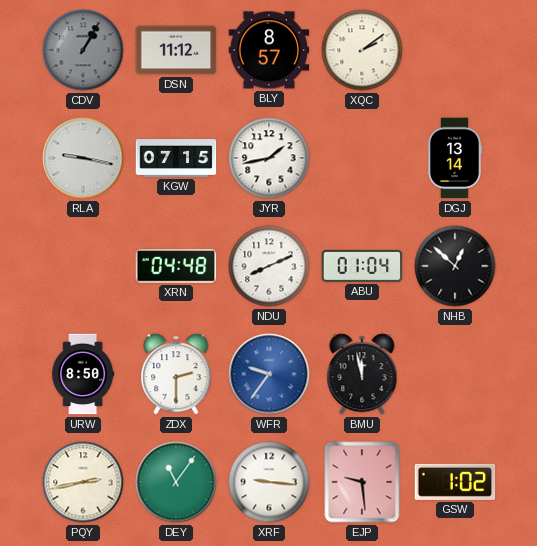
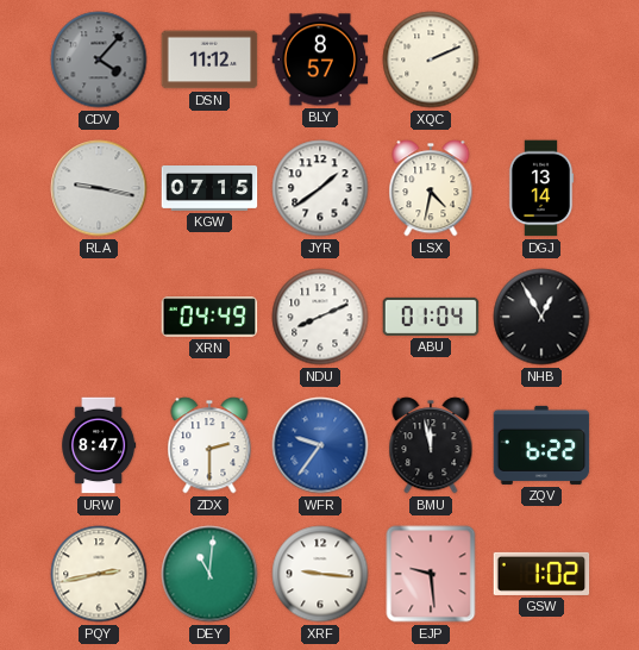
CDV: 1:05 -> 4:07 (99, 60)
XQC: 2:09 -> 2:11 (431, 60)
JYR: 1:43 -> 1:39 (320, 188)
LSX: none -> 4:32 (431, 188)
XRN: 04:48 -> 04:49 (209, 317)
NHB: 12:52 -> 12:55 (541, 317)
URW: 8:50 -> 8:47 (99, 445)
ZQV: none -> 6:22 (541, 445)
DEY: 11:06 -> 11:01 (209, 574)
